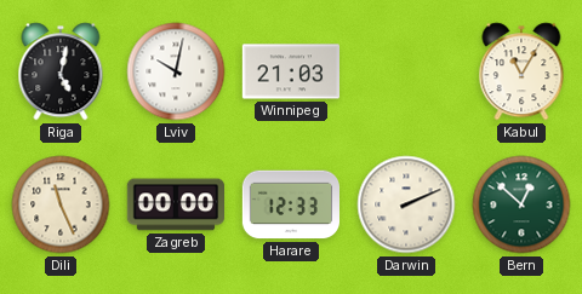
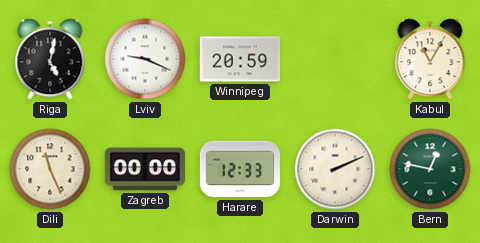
Lviv: 10:02 -> 9:19 (145, 59)
Winnipeg: 21:03 -> 20:59 (239, 59)
Bern: 12:52 -> 12:47 (430, 169)
